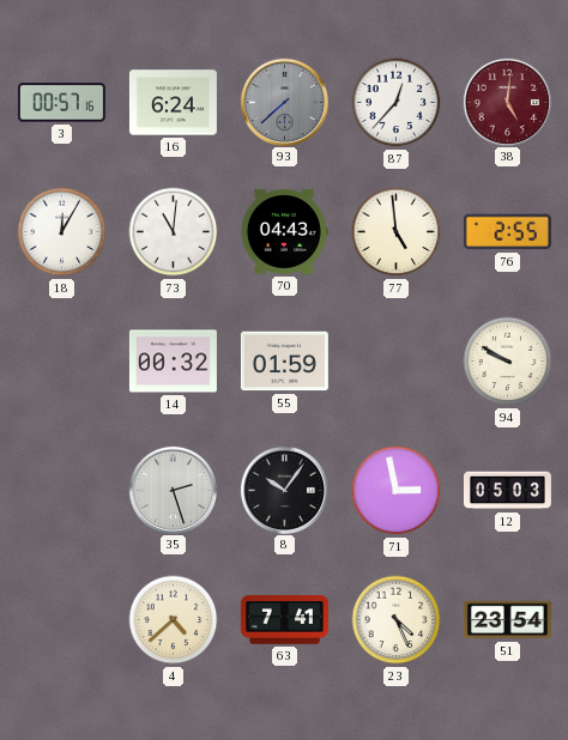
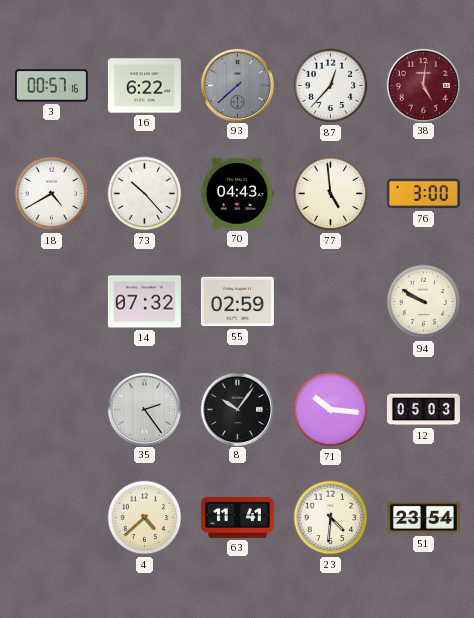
16: 6:24 -> 6:22 (144, 86)
18: 12:05 -> 4:40 (52, 194)
73: 11:01 -> 10:23 (145, 194)
76: 2:55 -> 3:00 (423, 194)
14: 00:32 -> 07:32 (144, 302)
55: 01:59 -> 02:59 (237, 302)
35: 2:27 -> 2:24 (144, 409)
71: 2:58 -> 10:16 (331, 410)
63: 7:41 -> 11:41 (237, 517)
23: 4:26 -> 4:31 (331, 518)
